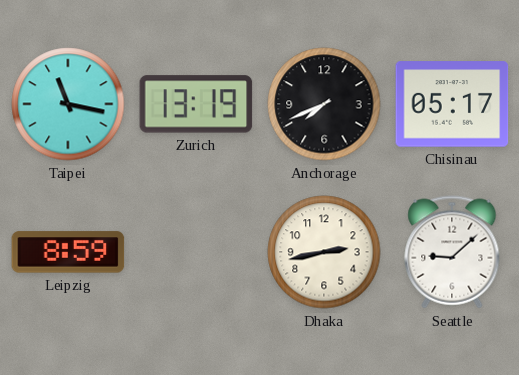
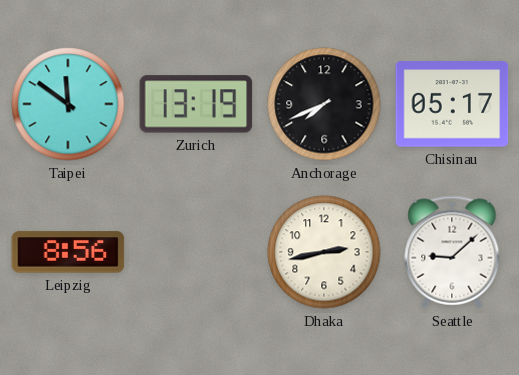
Taipei: 11:17 -> 11:51 (68, 104)
Leipzig: 8:59 -> 8:56 (68, 252)
